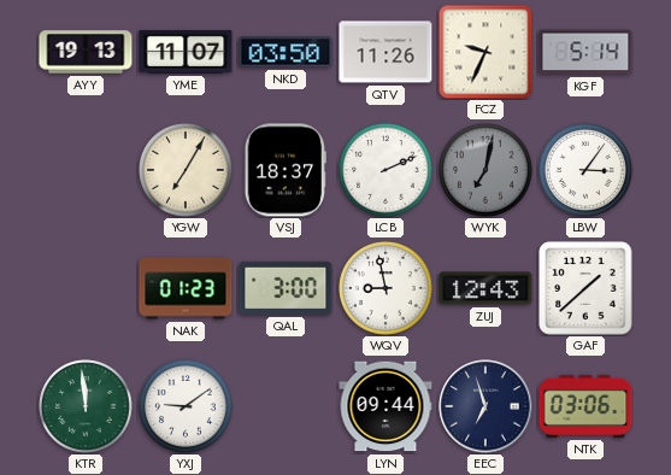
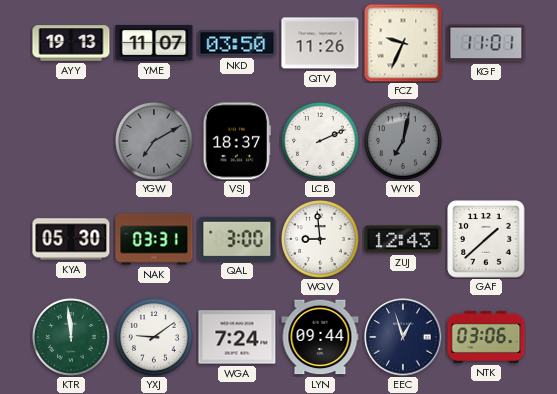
KGF: 5:14 -> 11:01 (486, 43)
YGW: 7:05 -> 7:10 (154, 141)
YGW dial: cream -> grey (154, 141)
LBW: 3:06 -> none (585, 170)
KYA: none -> 05:30 (71, 239)
NAK: 01:23 -> 03:31 (154, 239)
WQV: 8:58 -> 8:59 (320, 239)
WGA: none -> 7:24 (237, 337)
EEC: 6:57 -> 12:57 (403, 337)
